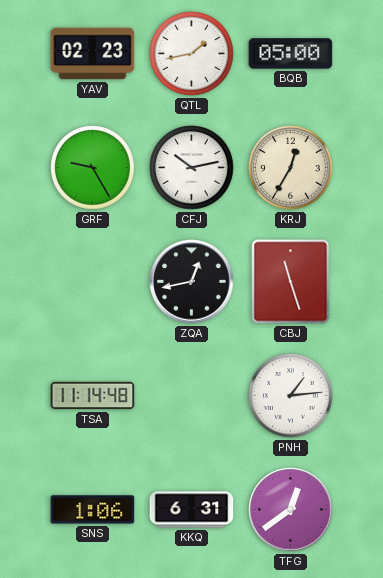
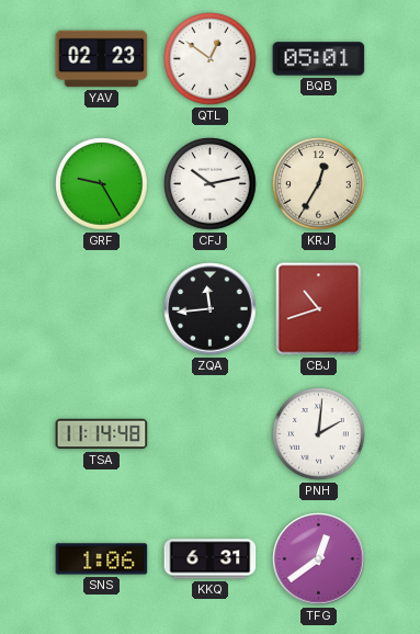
QTL: 1:43 -> 12:51 (211, 59)
BQB: 05:00 -> 05:01 (319, 59)
ZQA: 12:43 -> 11:44 (211, 309)
CBJ: 11:27 -> 10:42 (319, 309)
PNH: 1:14 -> 2:01 (319, 434)
